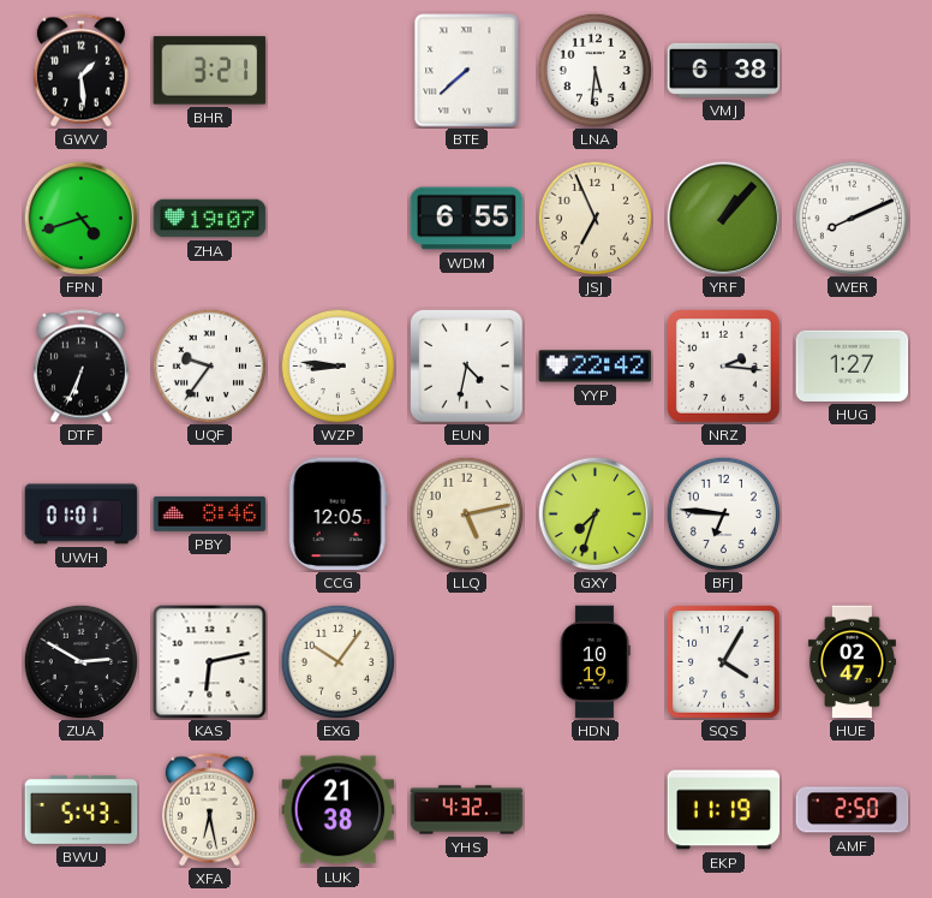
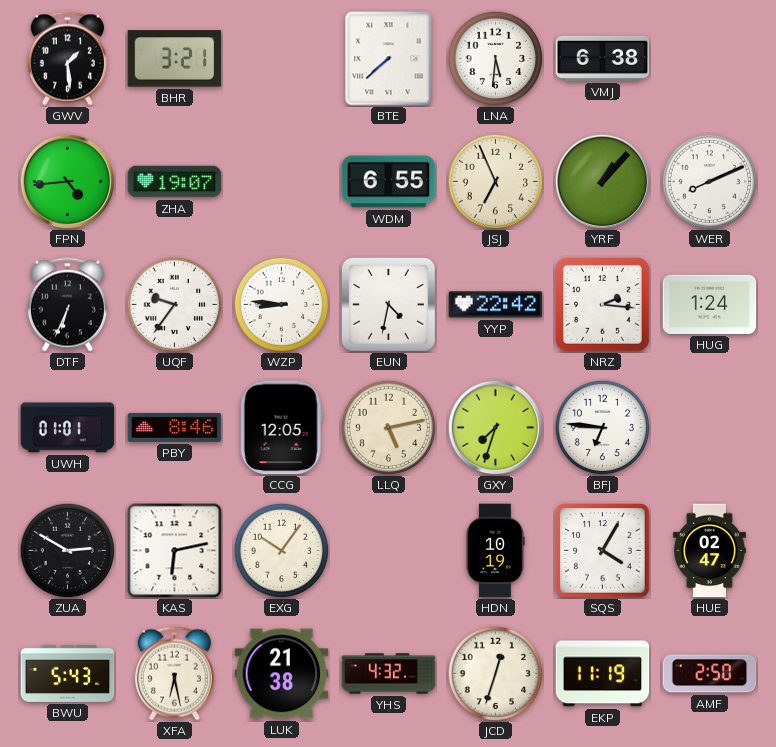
FPN: 4:42 -> 4:44 (67, 181)
HUG: 1:27 -> 1:24 (710, 304)
JCD: none -> 12:33 (495, 673)
